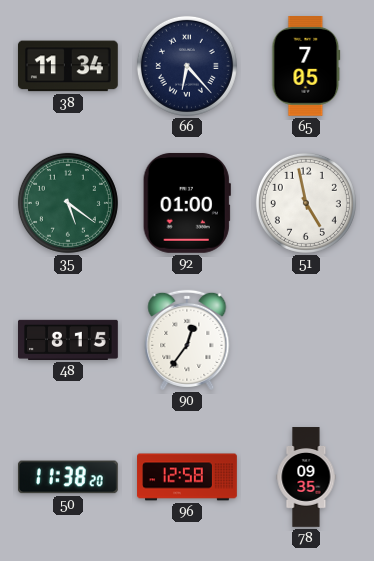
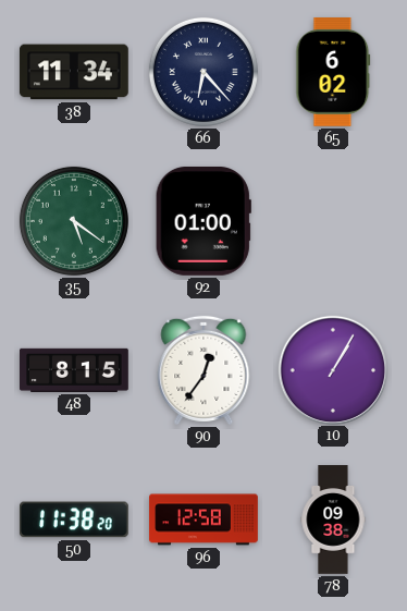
65: 7:05 -> 6:02 (333, 73)
51: 4:58 -> none (306, 203)
10: none -> 1:05 (332, 369)
78: 09:35 -> 09:38 (333, 520)
